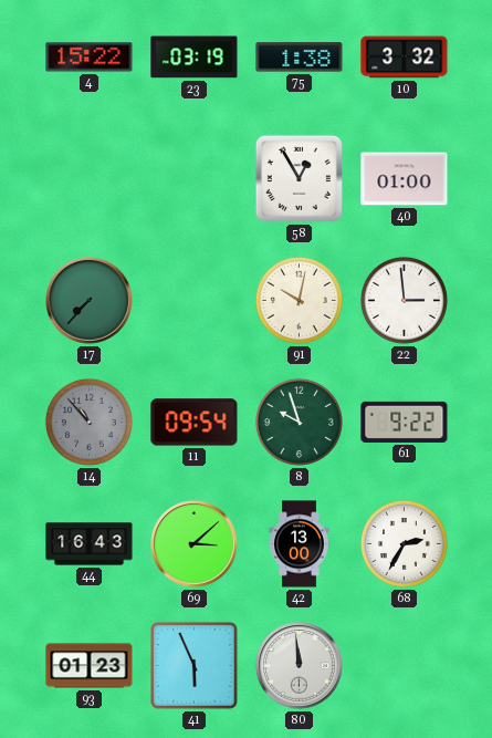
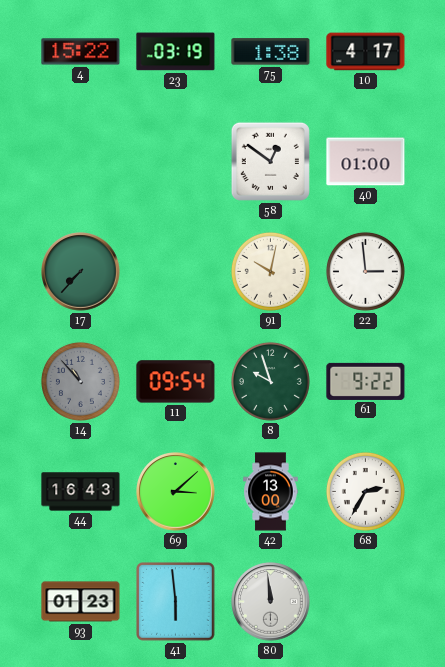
10: 3:32 -> 4:17 (366, 52)
58: 12:55 -> 12:51 (270, 161)
41: 5:56 -> 5:59 (176, 602)
